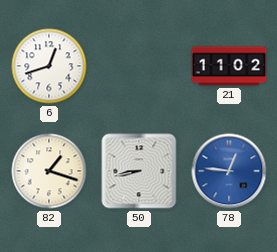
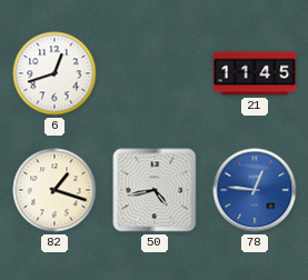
21: 11:02 -> 11:45 (255, 73)
50: 8:43 -> 4:43 (155, 190)
